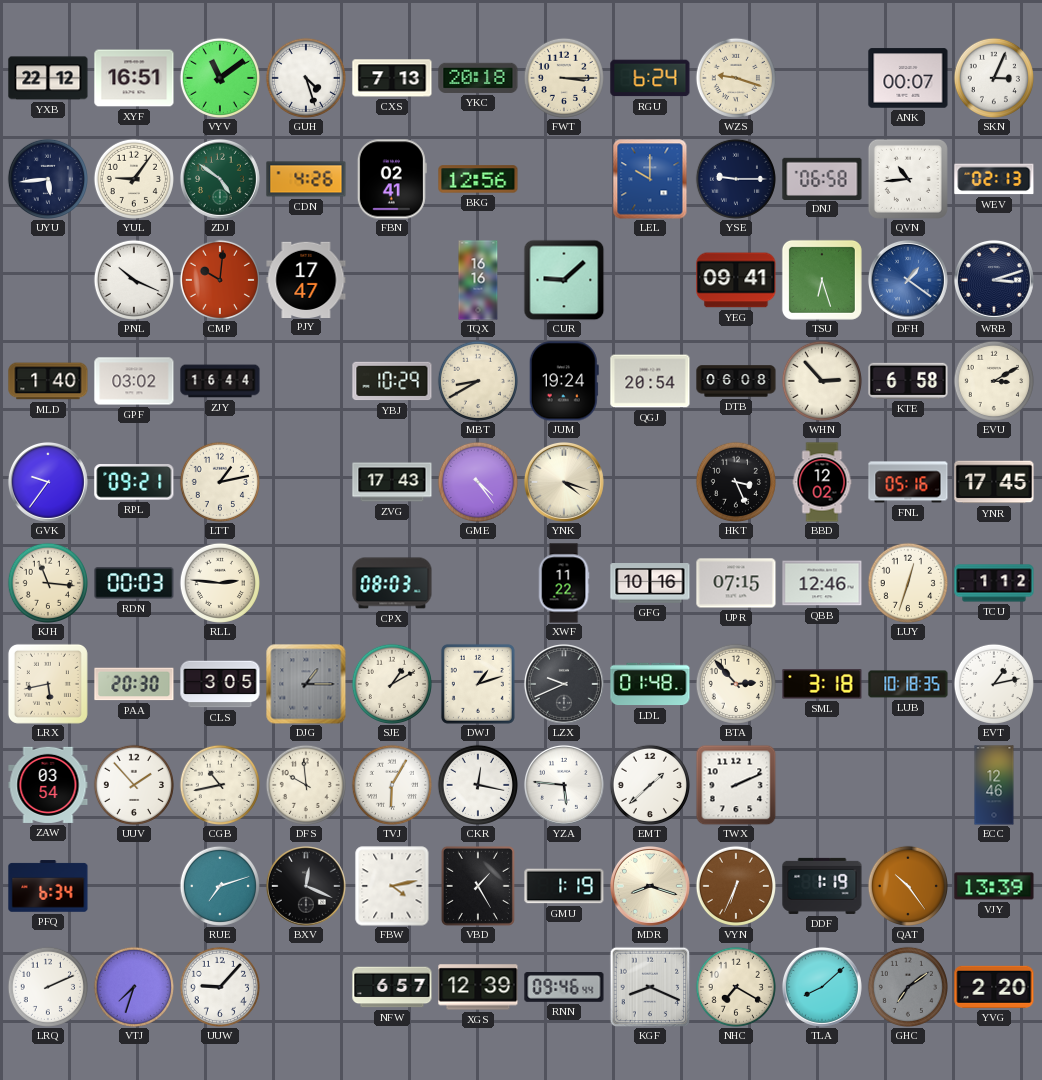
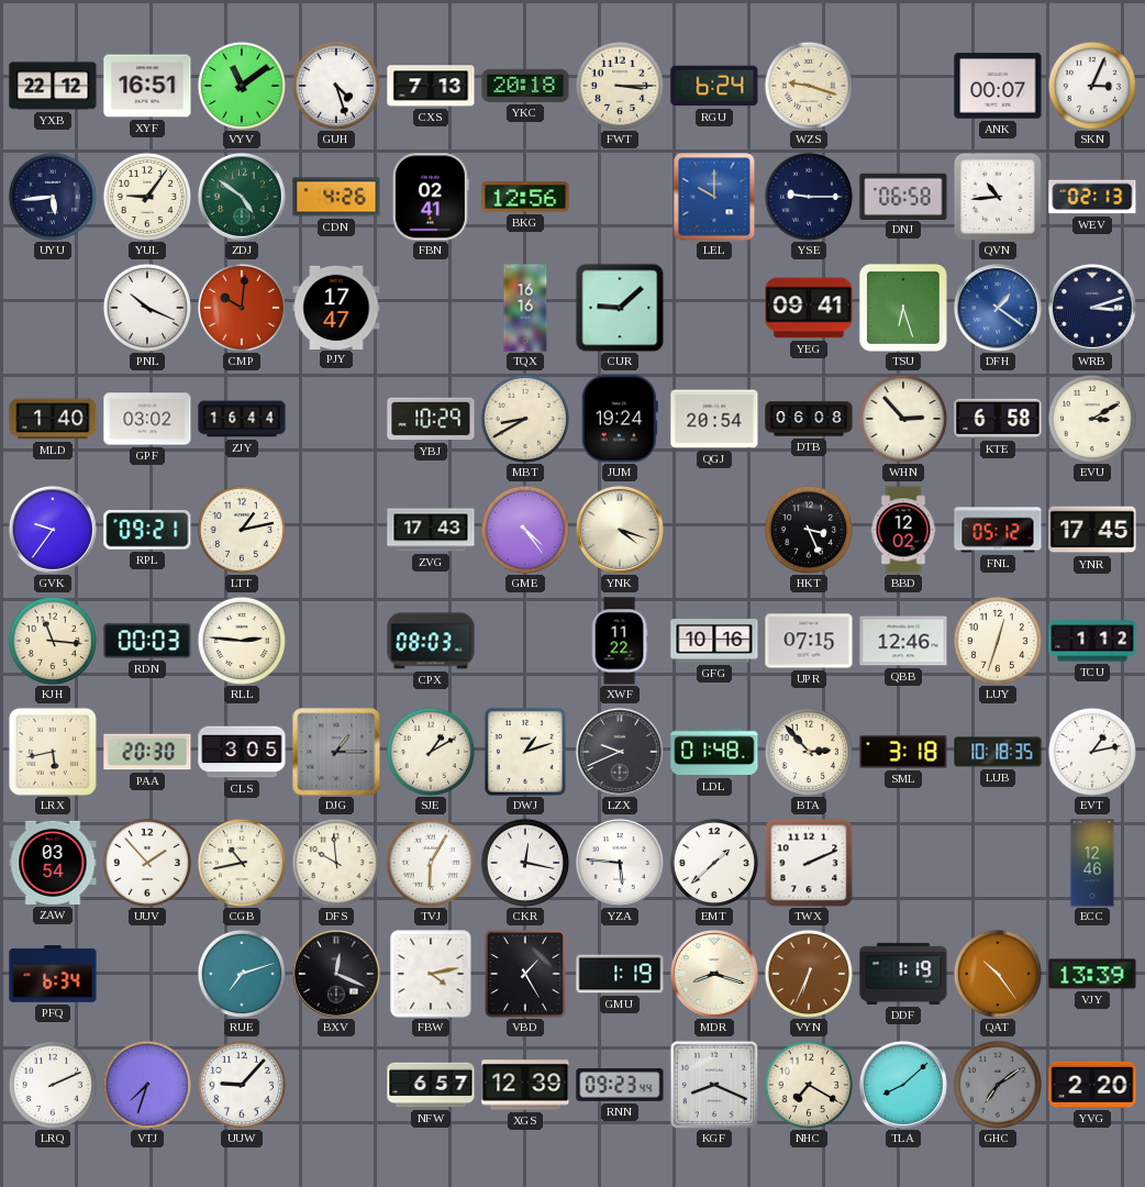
FNL: 05:16 -> 05:12 (998, 530)
RNN: 09:46 -> 09:23 (620, 1086)
